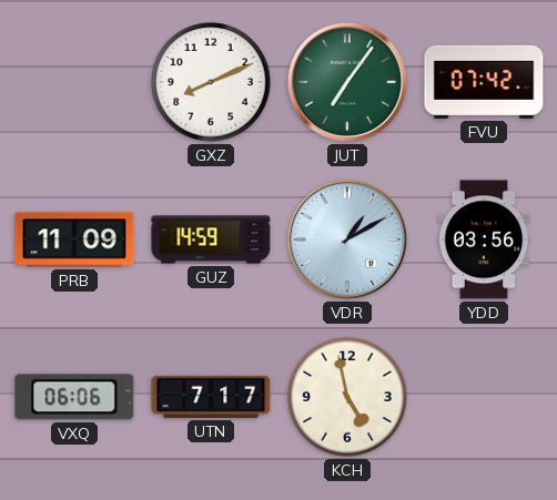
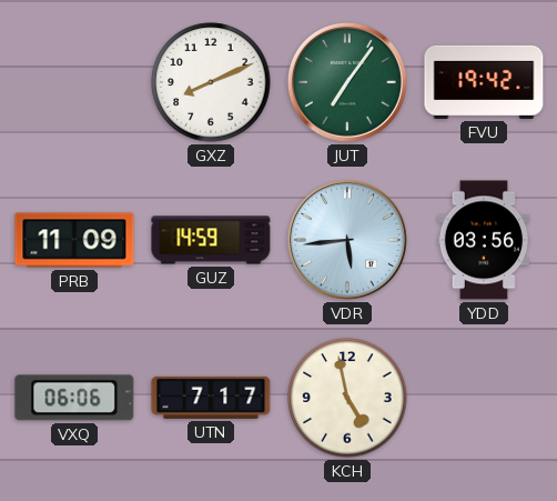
FVU: 07:42 -> 19:42 (484, 82)
VDR: 1:10 -> 5:44 (347, 240)
